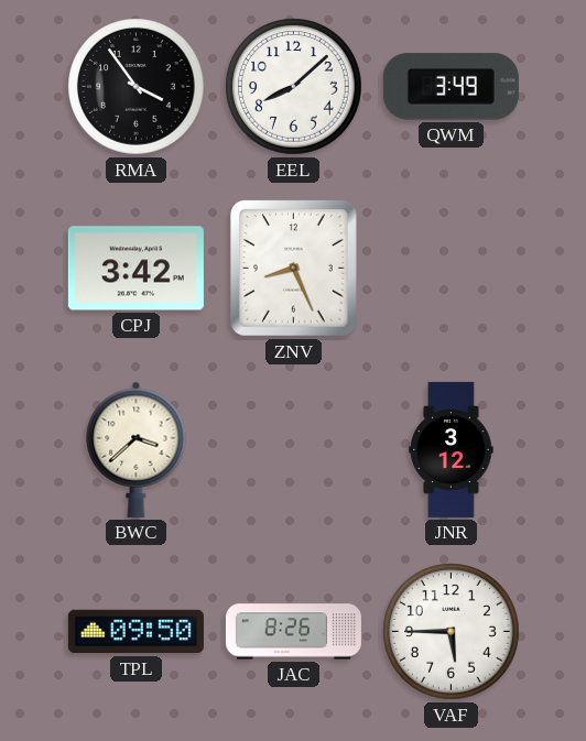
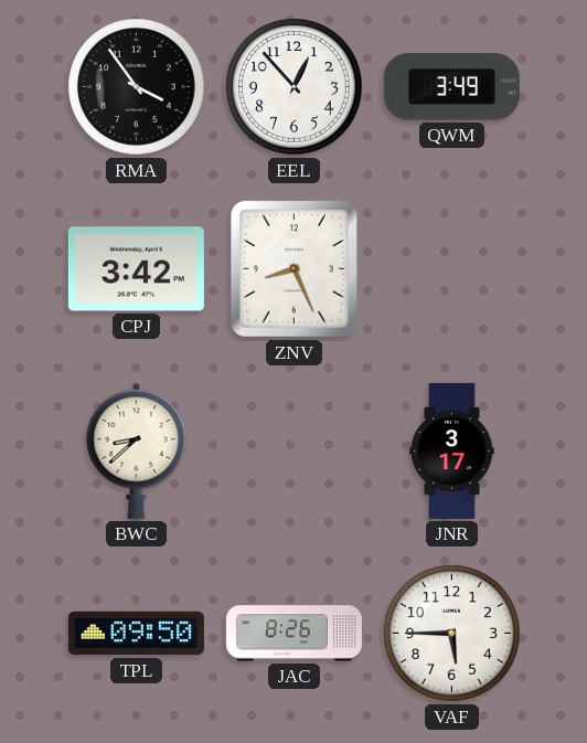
EEL: 8:08 -> 12:53 (295, 87)
BWC: 3:38 -> 8:38 (137, 450)
JNR: 3:12 -> 3:17 (452, 450)
